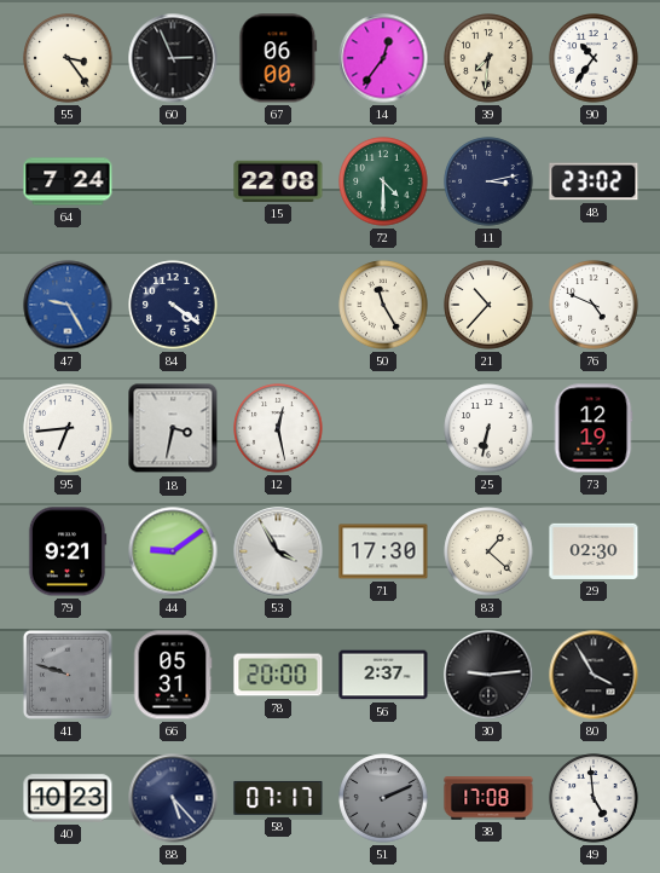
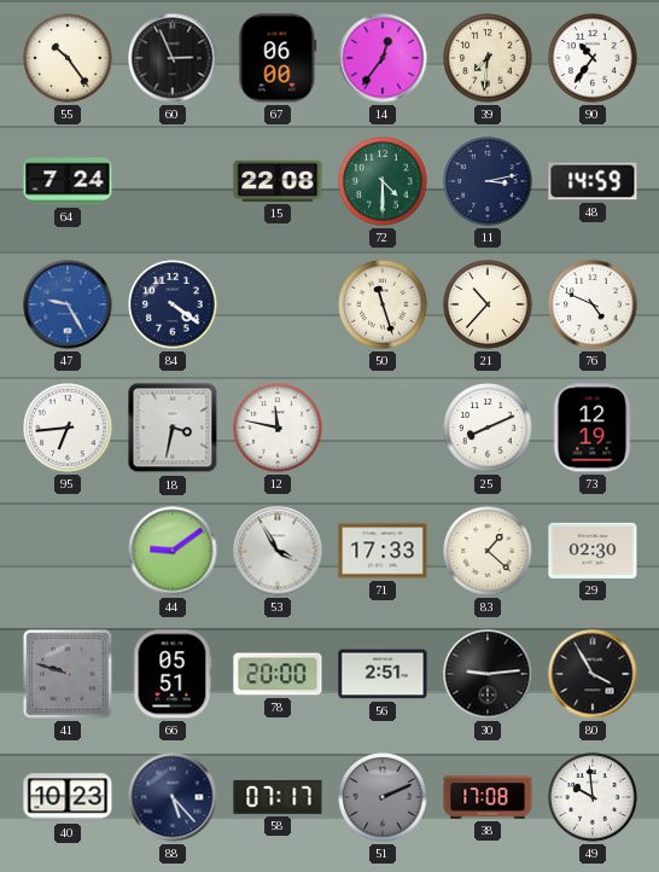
55: 3:24 -> 10:24 (68, 58)
48: 23:02 -> 14:59 (593, 181)
50: 11:25 -> 11:27 (383, 304)
12: 12:28 -> 11:47 (278, 428)
25: 6:32 -> 8:11 (488, 428)
79: 9:21 -> none (68, 551)
71: 17:30 -> 17:33 (383, 551)
66: 05:31 -> 05:51 (173, 674)
56: 2:37 -> 2:51 (383, 674)
49: 4:59 -> 9:59 (593, 797)
